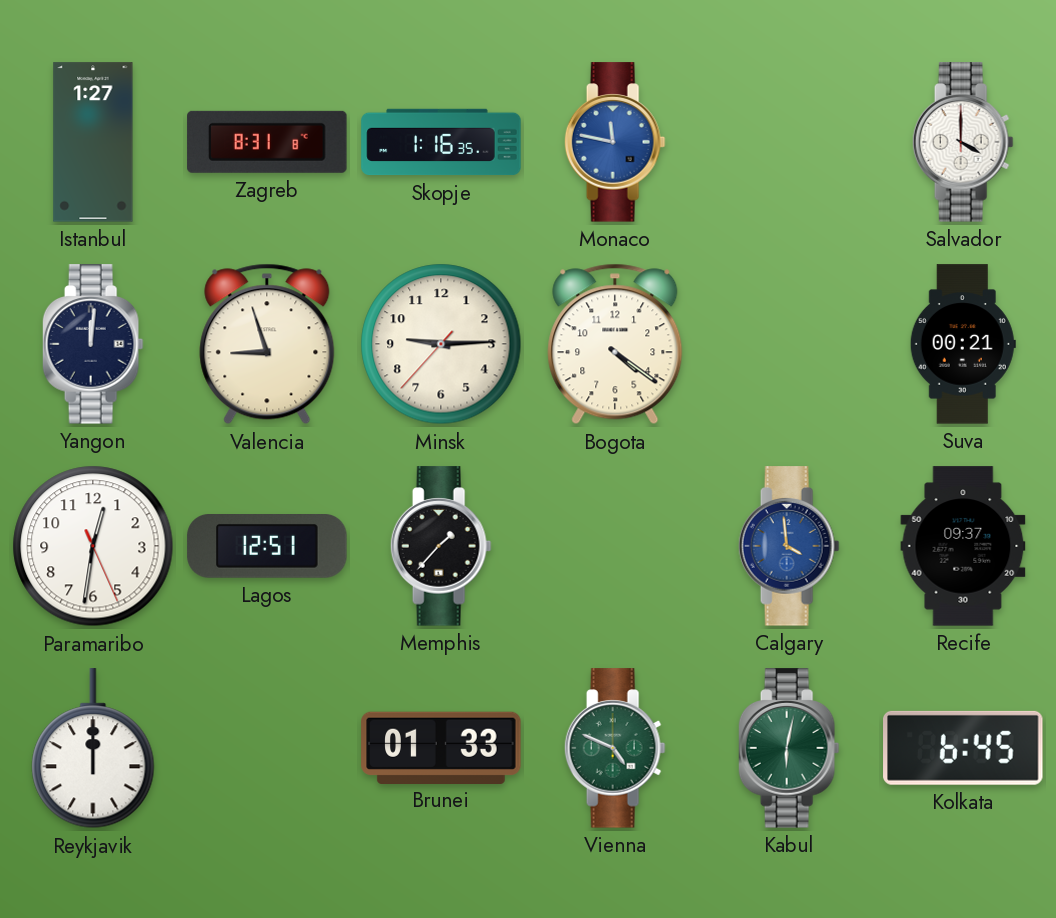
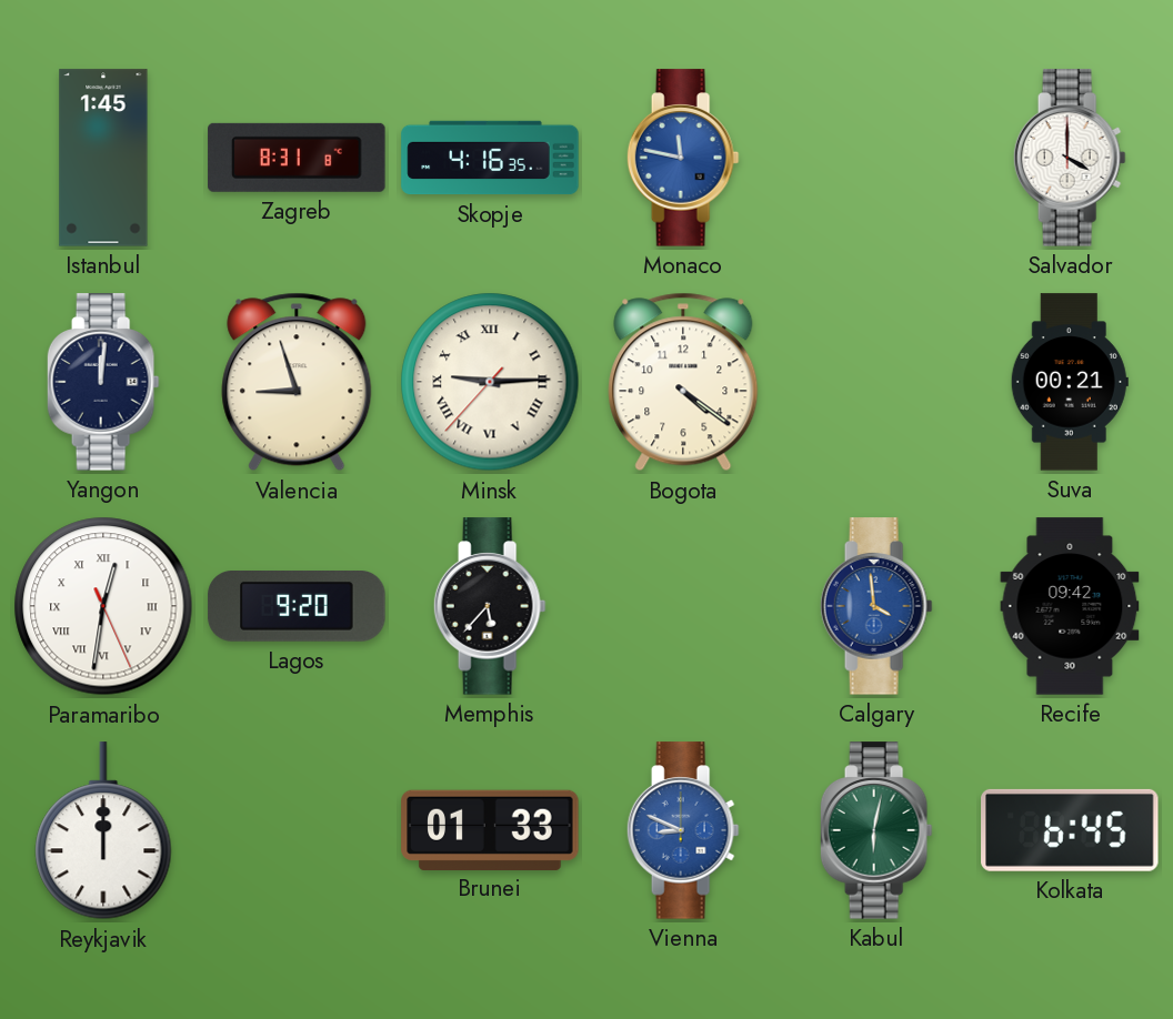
Istanbul: 1:27 -> 1:45 (103, 158)
Skopje: 1:16 -> 4:16 (490, 158)
Minsk numerals: Arabic -> Roman (490, 382)
Paramaribo numerals: Arabic -> Roman (103, 606)
Lagos: 12:51 -> 9:20 (297, 607)
Memphis: 1:37 -> 5:37 (490, 606)
Recife: 09:37 -> 09:42 (1070, 606)
Vienna: 4:49 -> 8:49 (683, 830)
Vienna dial: green -> blue (683, 830)
